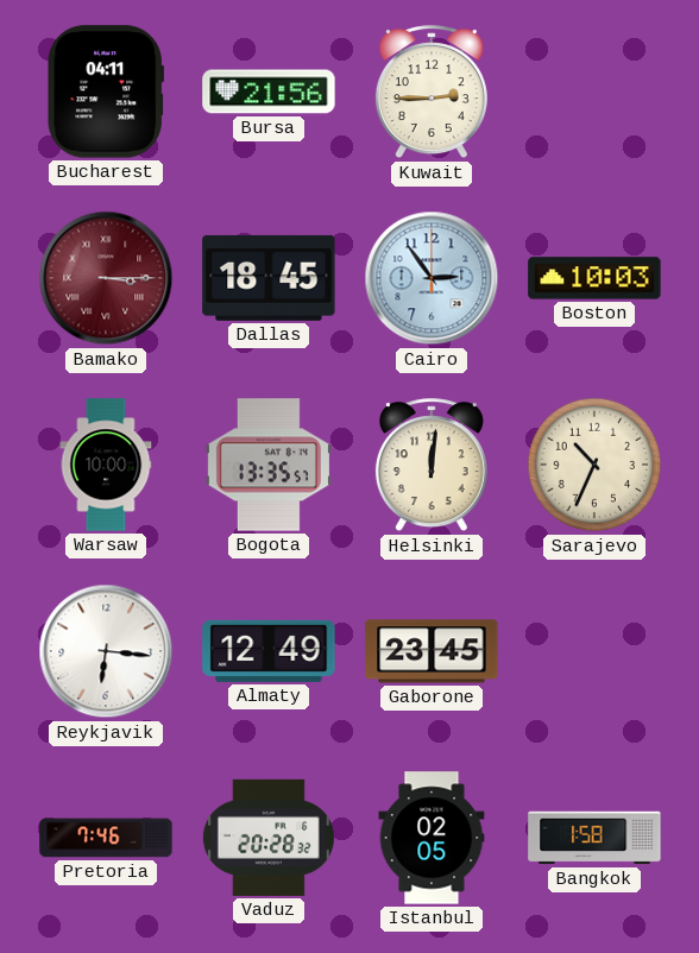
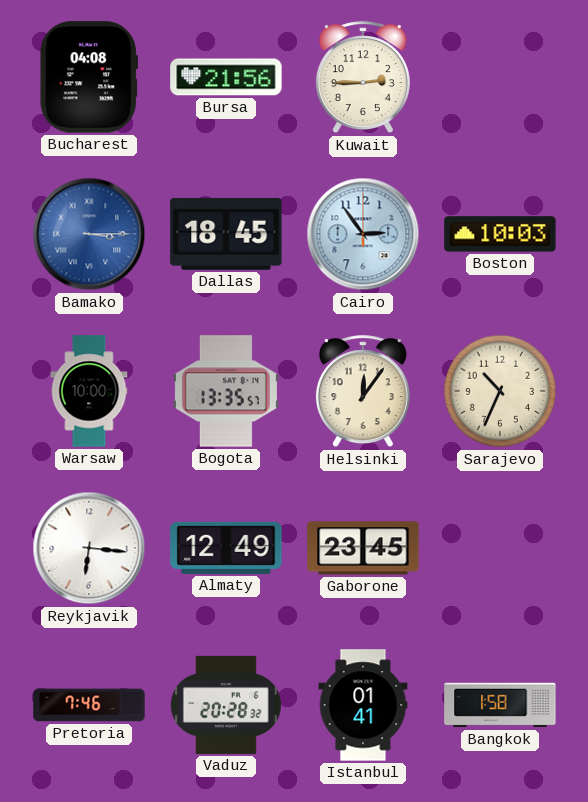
Bucharest: 04:11 -> 04:08 (89, 77)
Bamako dial: burgundy -> blue (89, 234)
Helsinki: 12:01 -> 12:06 (363, 392)
Istanbul: 02:05 -> 01:41 (363, 705)
